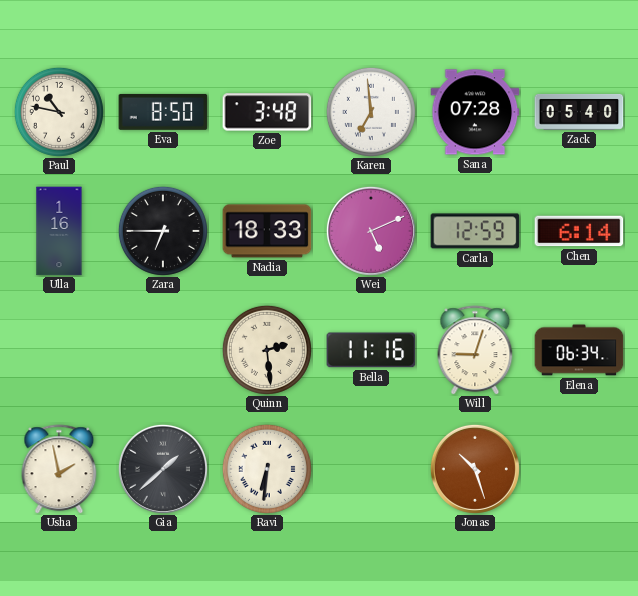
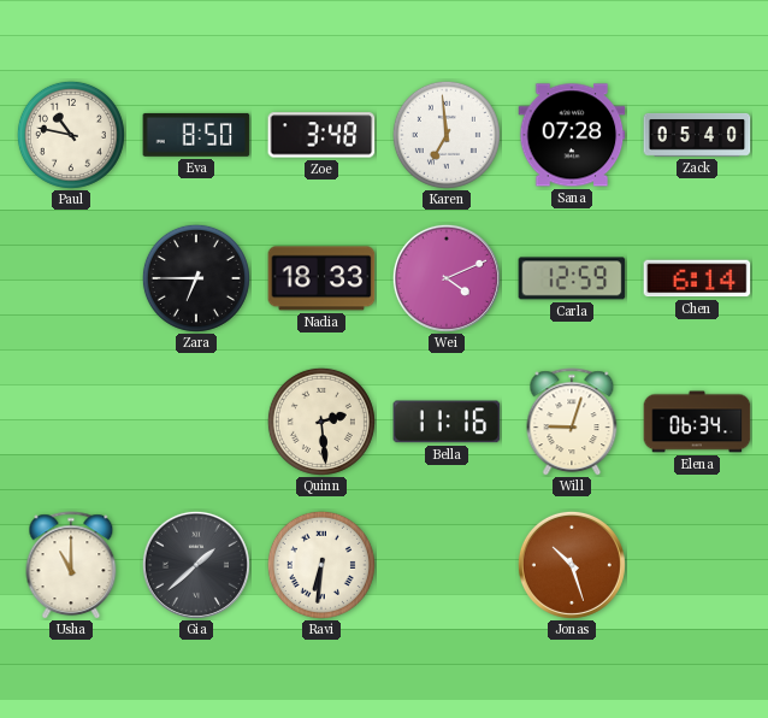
Ulla: 1:16 -> none (59, 231)
Wei: 5:11 -> 4:11 (447, 278)
Usha: 1:58 -> 11:00 (71, 565)
